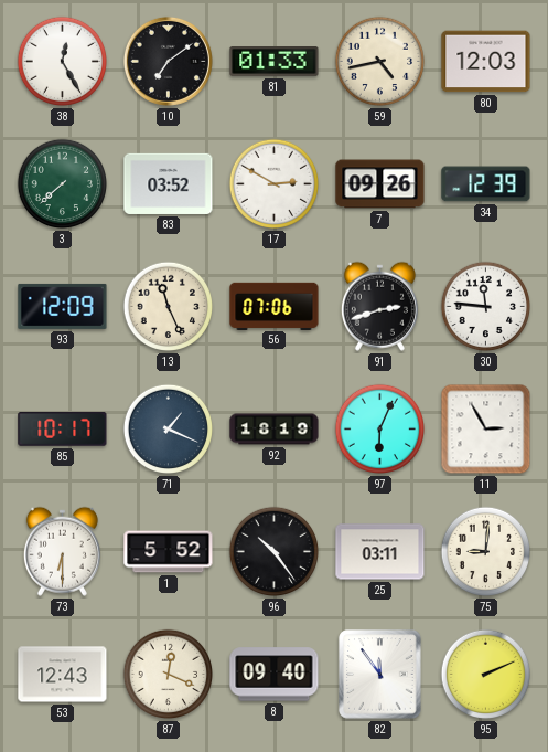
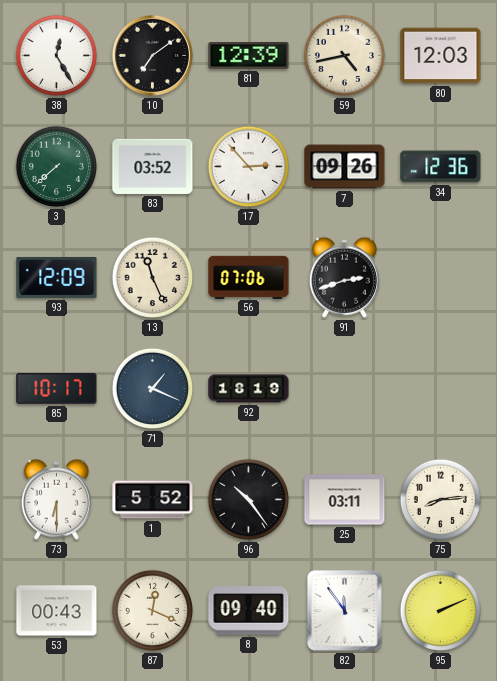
81: 01:33 -> 12:39 (249, 56)
17: 2:50 -> 2:53 (249, 167)
34: 12:39 -> 12:36 (441, 167)
30: 11:46 -> none (486, 307)
97: 6:04 -> none (380, 430)
11: 2:55 -> none (486, 430)
75: 9:01 -> 8:14 (441, 500)
53: 12:43 -> 00:43 (57, 611)
